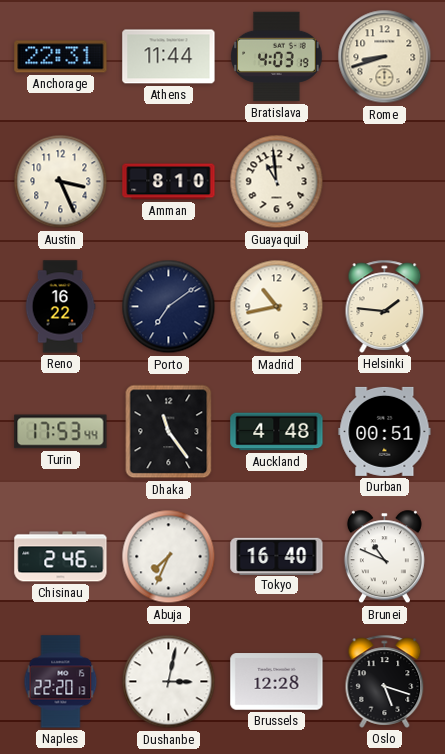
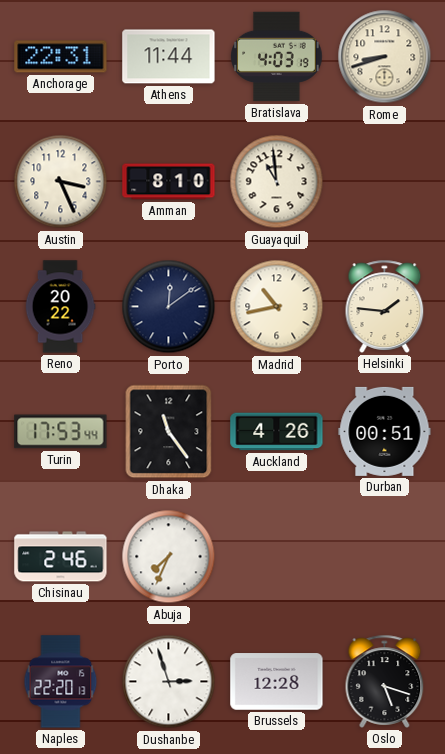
Reno: 16:22 -> 20:22 (60, 307)
Porto: 7:09 -> 12:09 (169, 307)
Auckland: 4:48 -> 4:26 (277, 432)
Tokyo: 16:40 -> none (277, 556)
Brunei: 10:49 -> none (384, 557)
Dushanbe: 3:02 -> 2:57 (169, 682)
